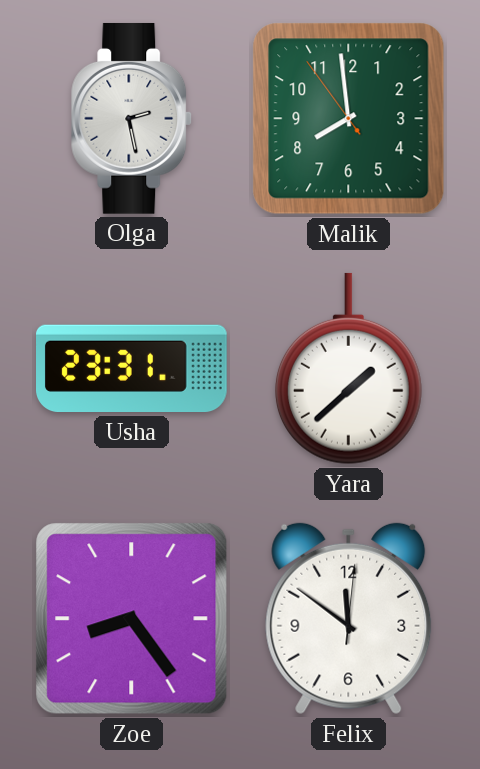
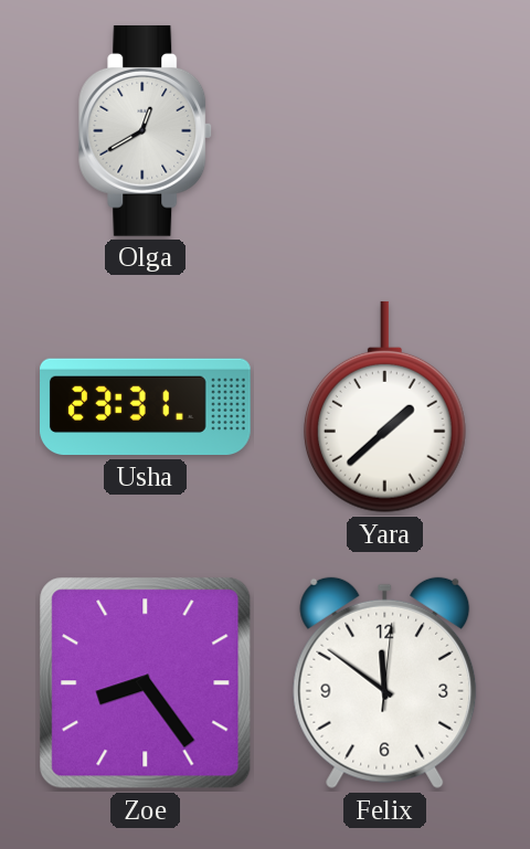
Olga: 2:28 -> 12:40 (146, 130)
Malik: 7:58 -> none (349, 119)
